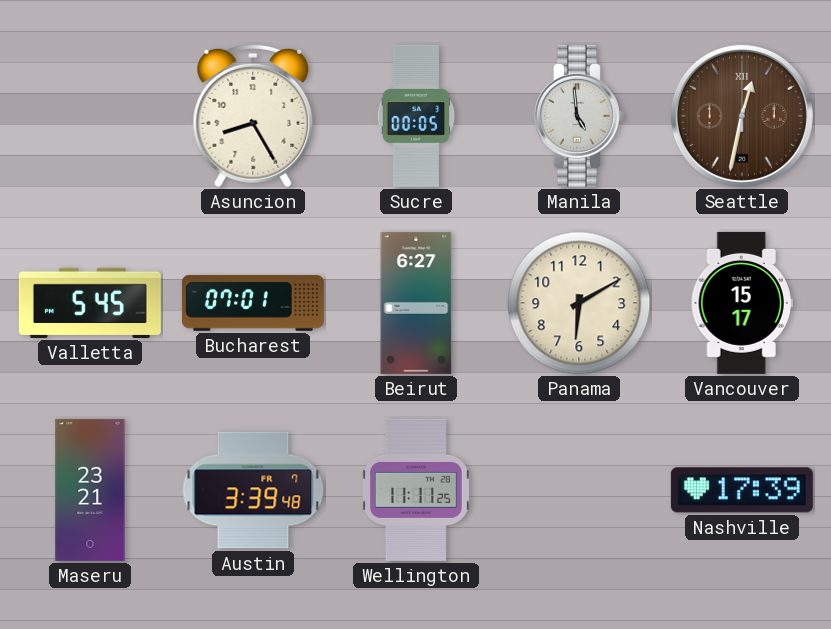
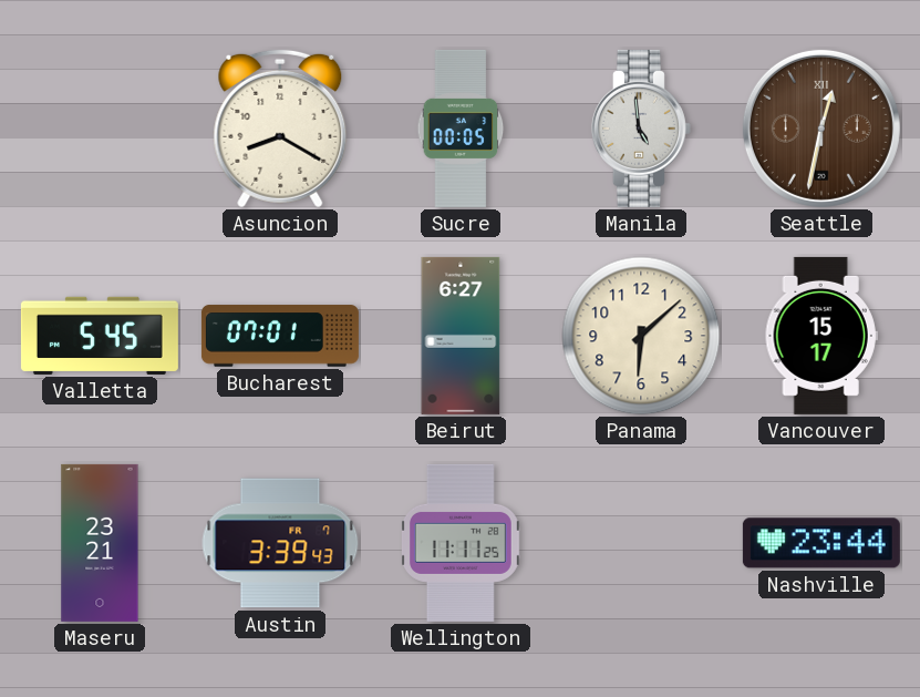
Asuncion: 8:25 -> 8:20 (280, 129)
Panama: 6:10 -> 6:08 (641, 336)
Austin: 3:39:48 -> 3:39:43 (280, 543)
Nashville: 17:39 -> 23:44 (821, 543)
